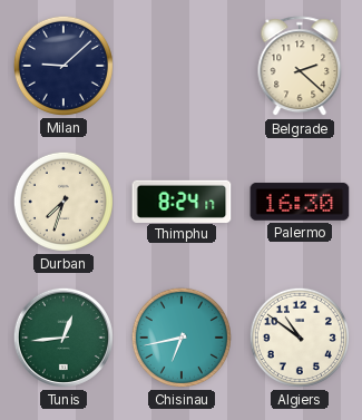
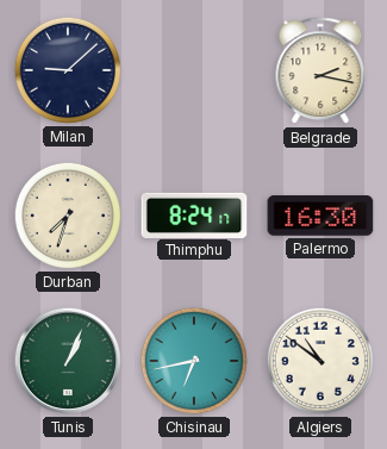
Belgrade: 2:22 -> 2:17 (320, 71)
Tunis: 12:44 -> 1:04 (68, 361)
